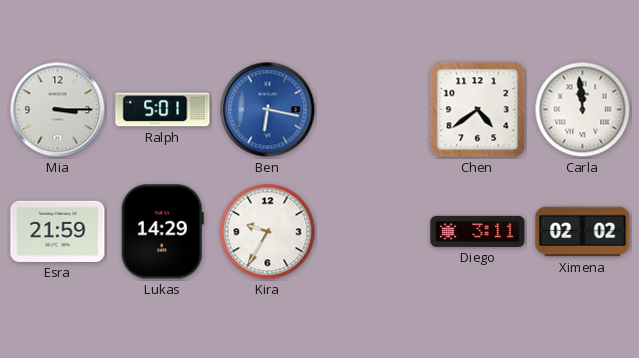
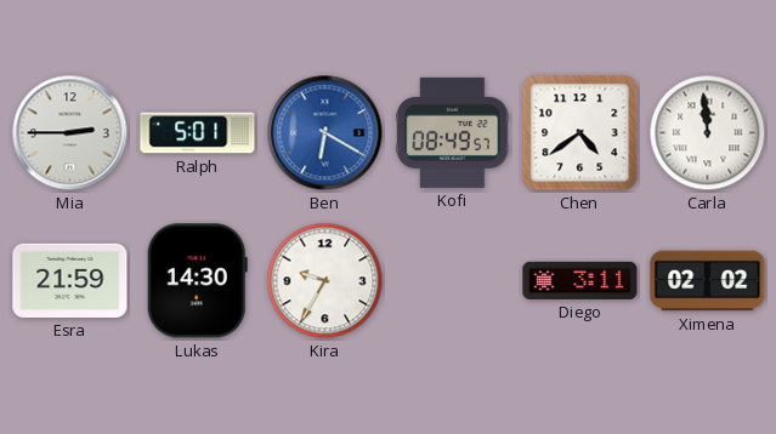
Mia: 3:15 -> 2:45 (70, 133)
Ben: 6:17 -> 6:20 (325, 133)
Kofi: none -> 08:49 (453, 132)
Lukas: 14:29 -> 14:30 (197, 281)
